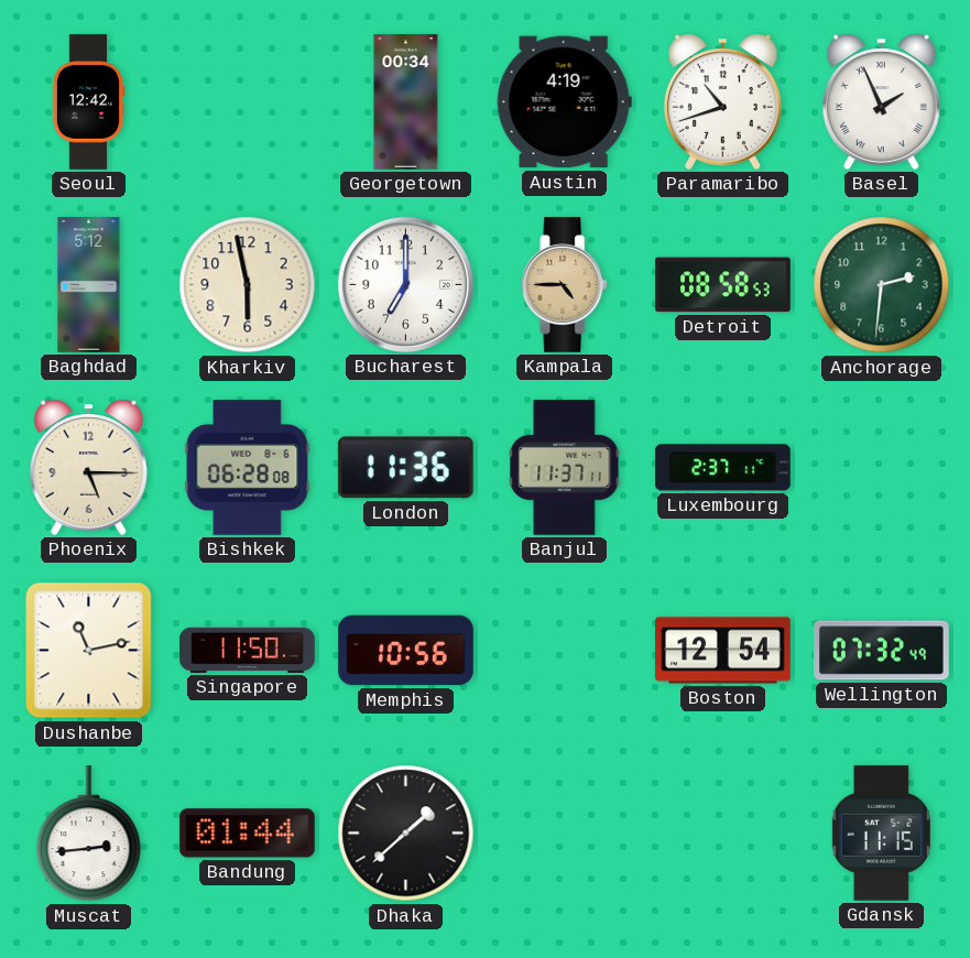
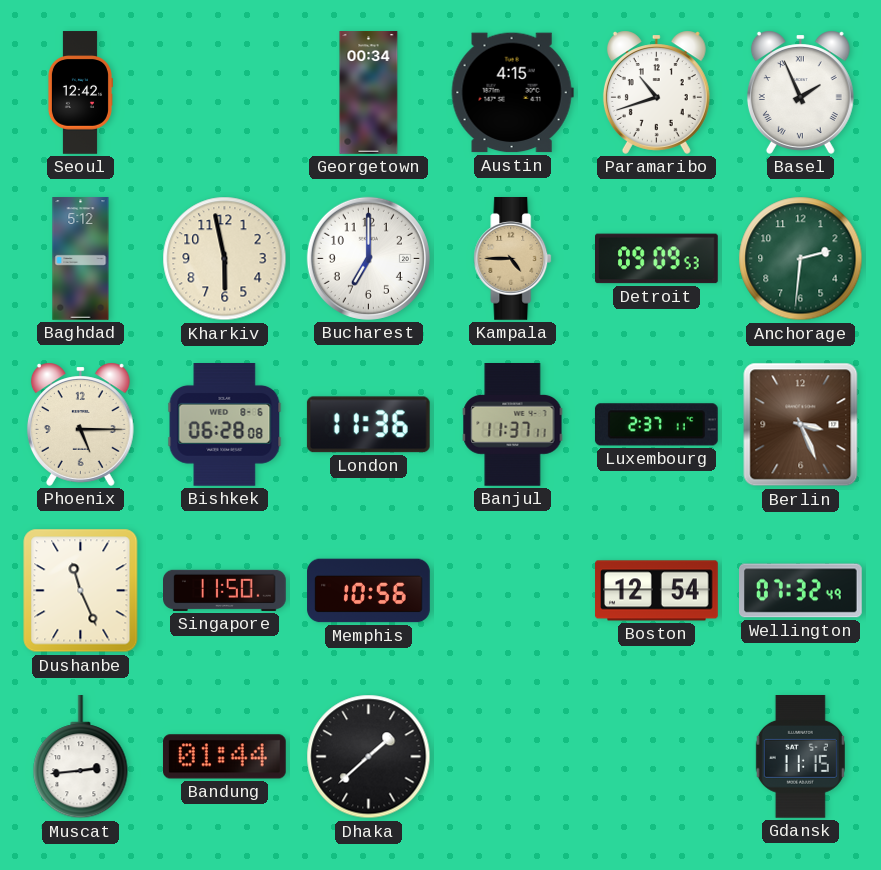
Austin: 4:19 -> 4:15 (512, 93)
Detroit: 08:58 -> 09:09 (657, 259)
Berlin: none -> 3:26 (801, 425)
Dushanbe: 11:13 -> 11:26 (81, 591)
